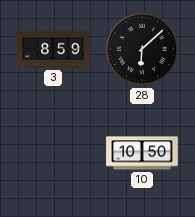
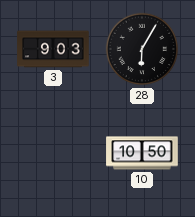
3: 8:59 -> 9:03 (53, 49)
28: 6:08 -> 6:05 (142, 49)
